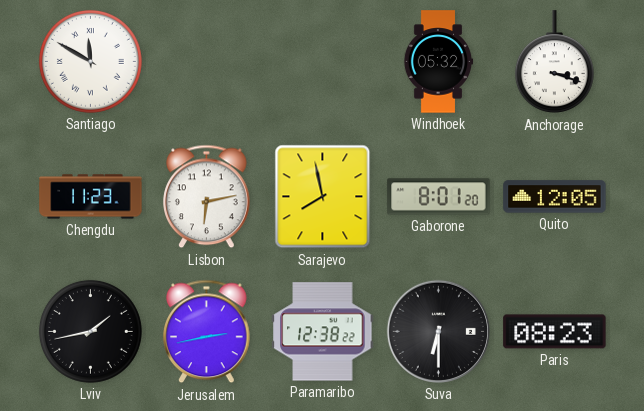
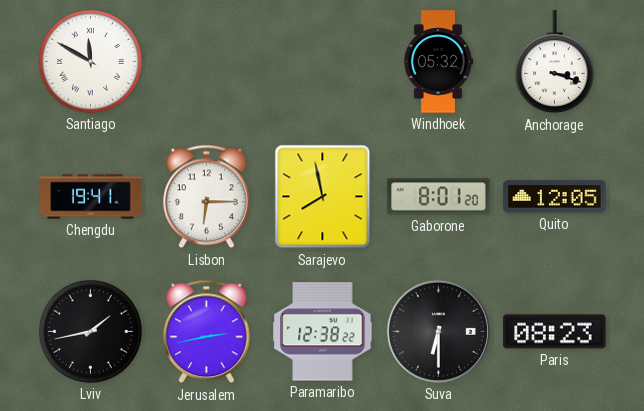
Chengdu: 11:23 -> 19:41 (91, 197)
Lisbon: 6:13 -> 6:15 (207, 197)
